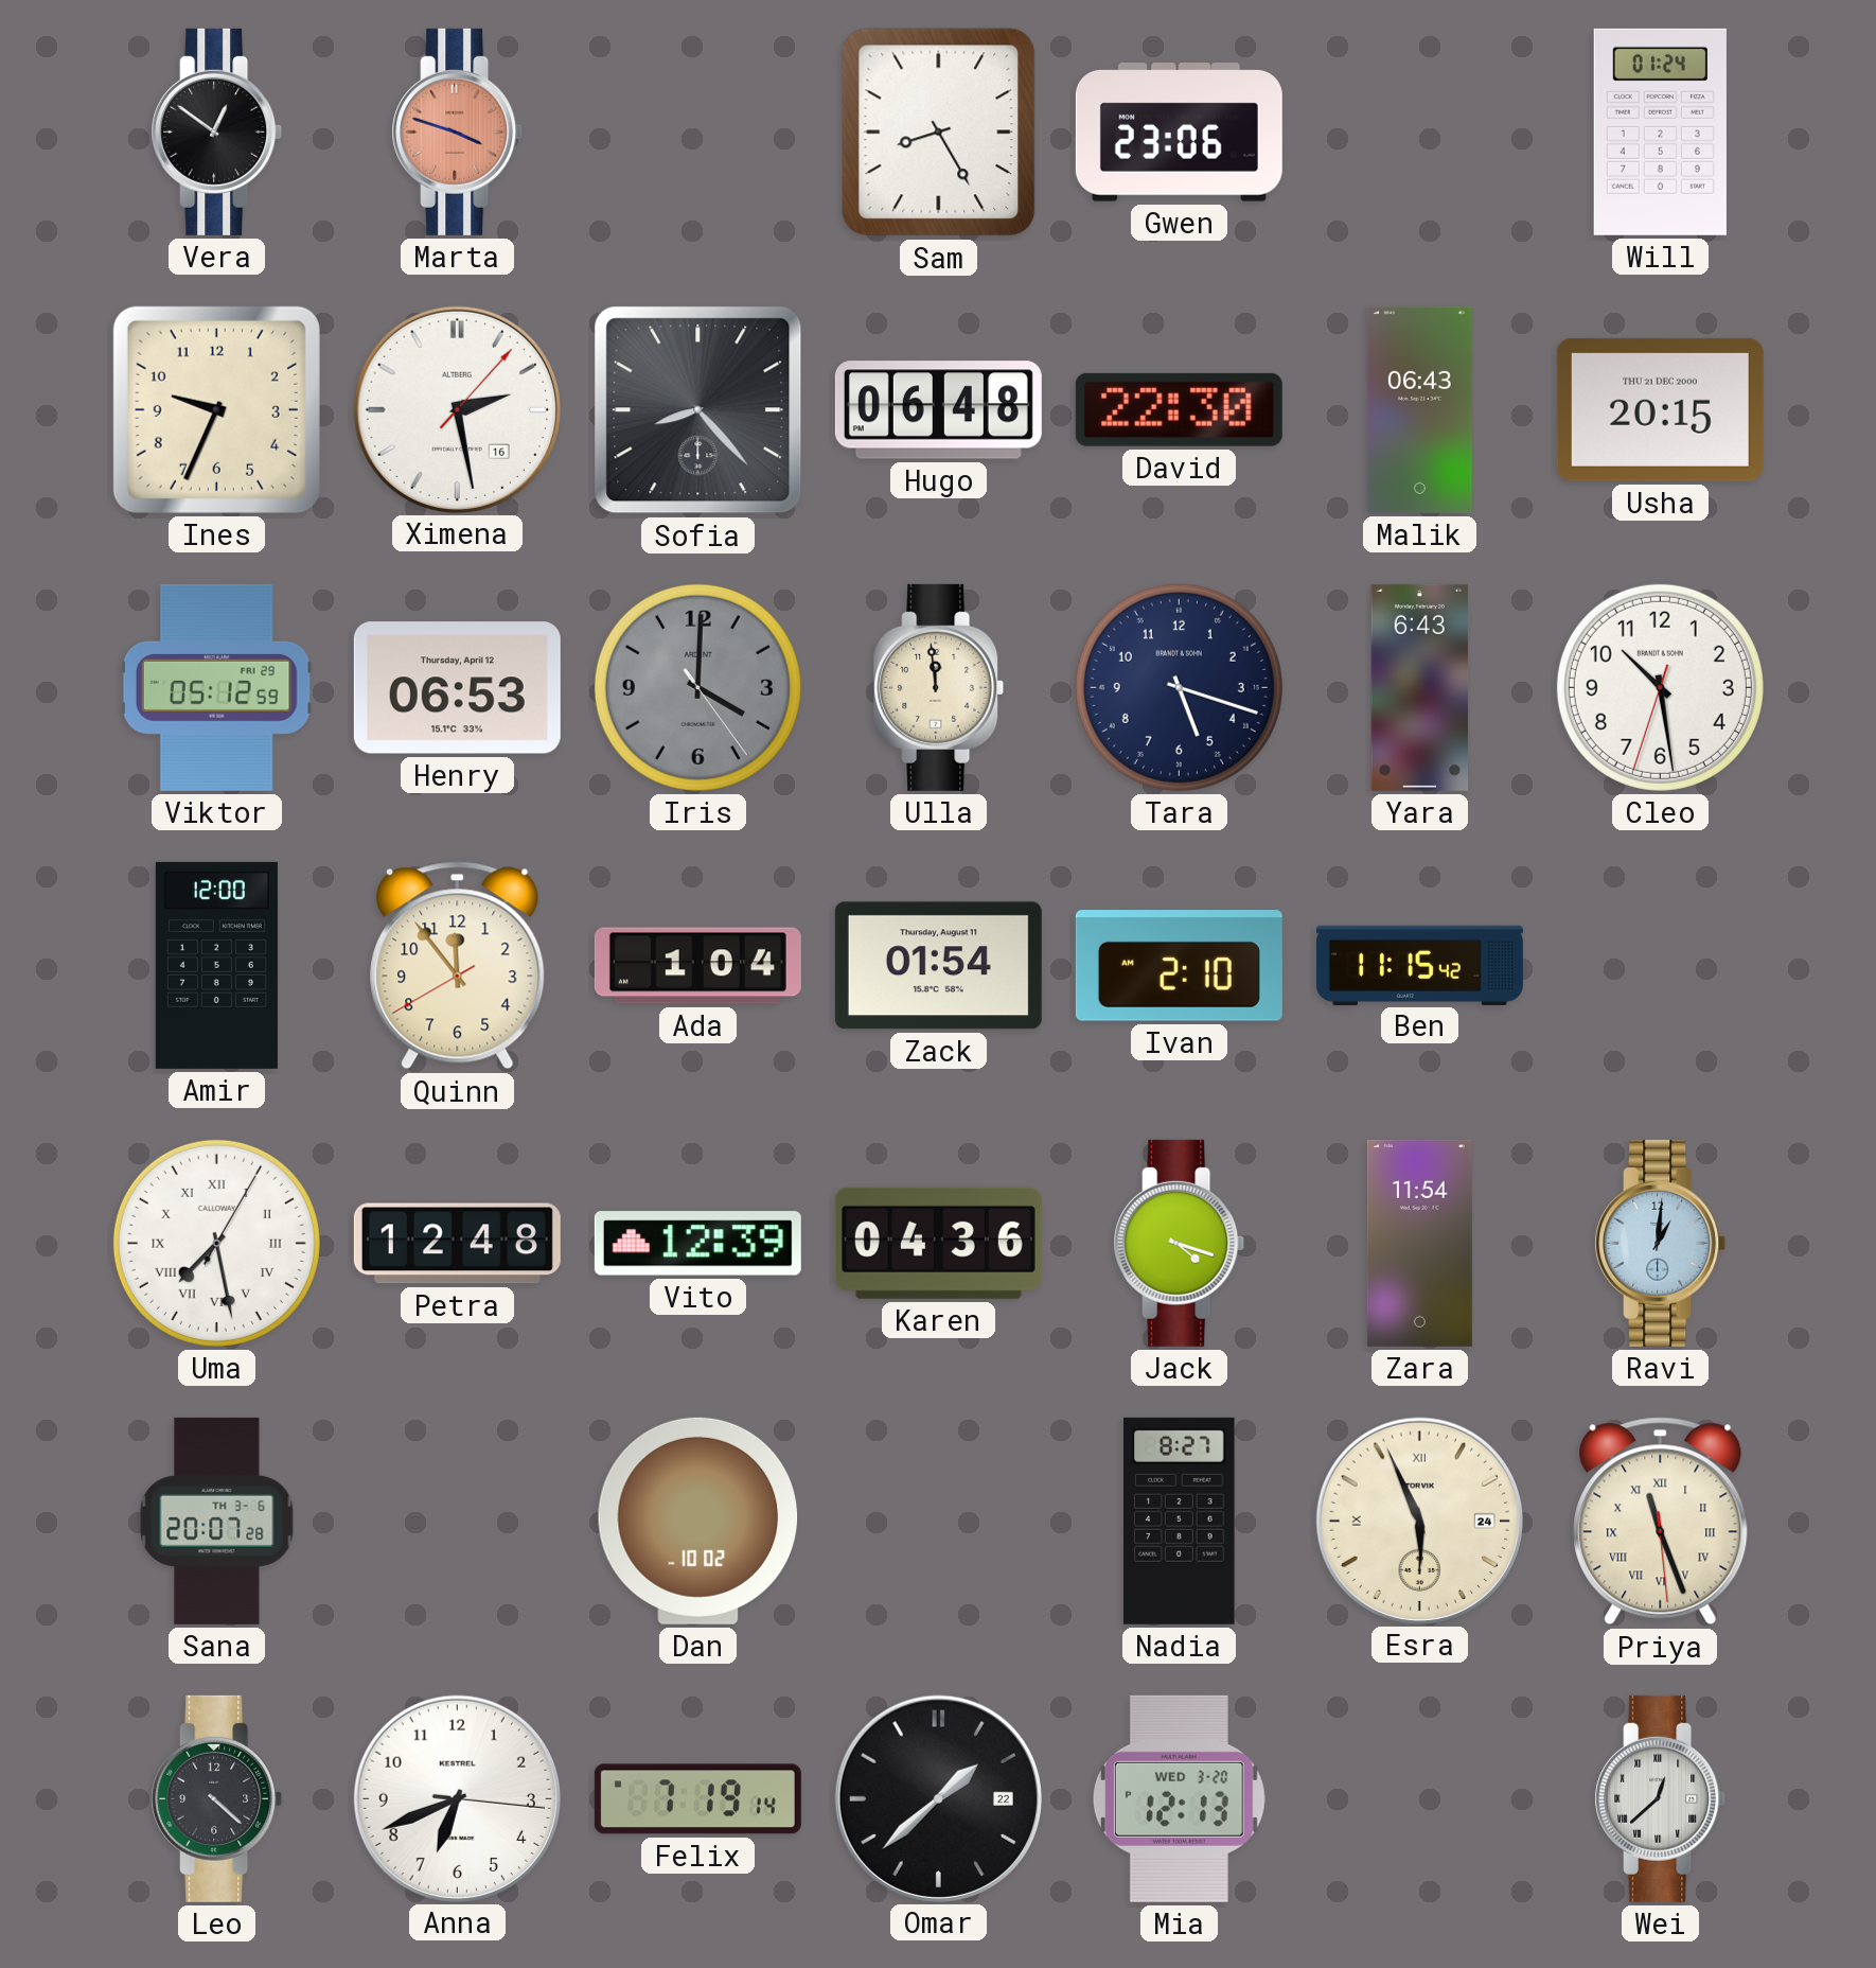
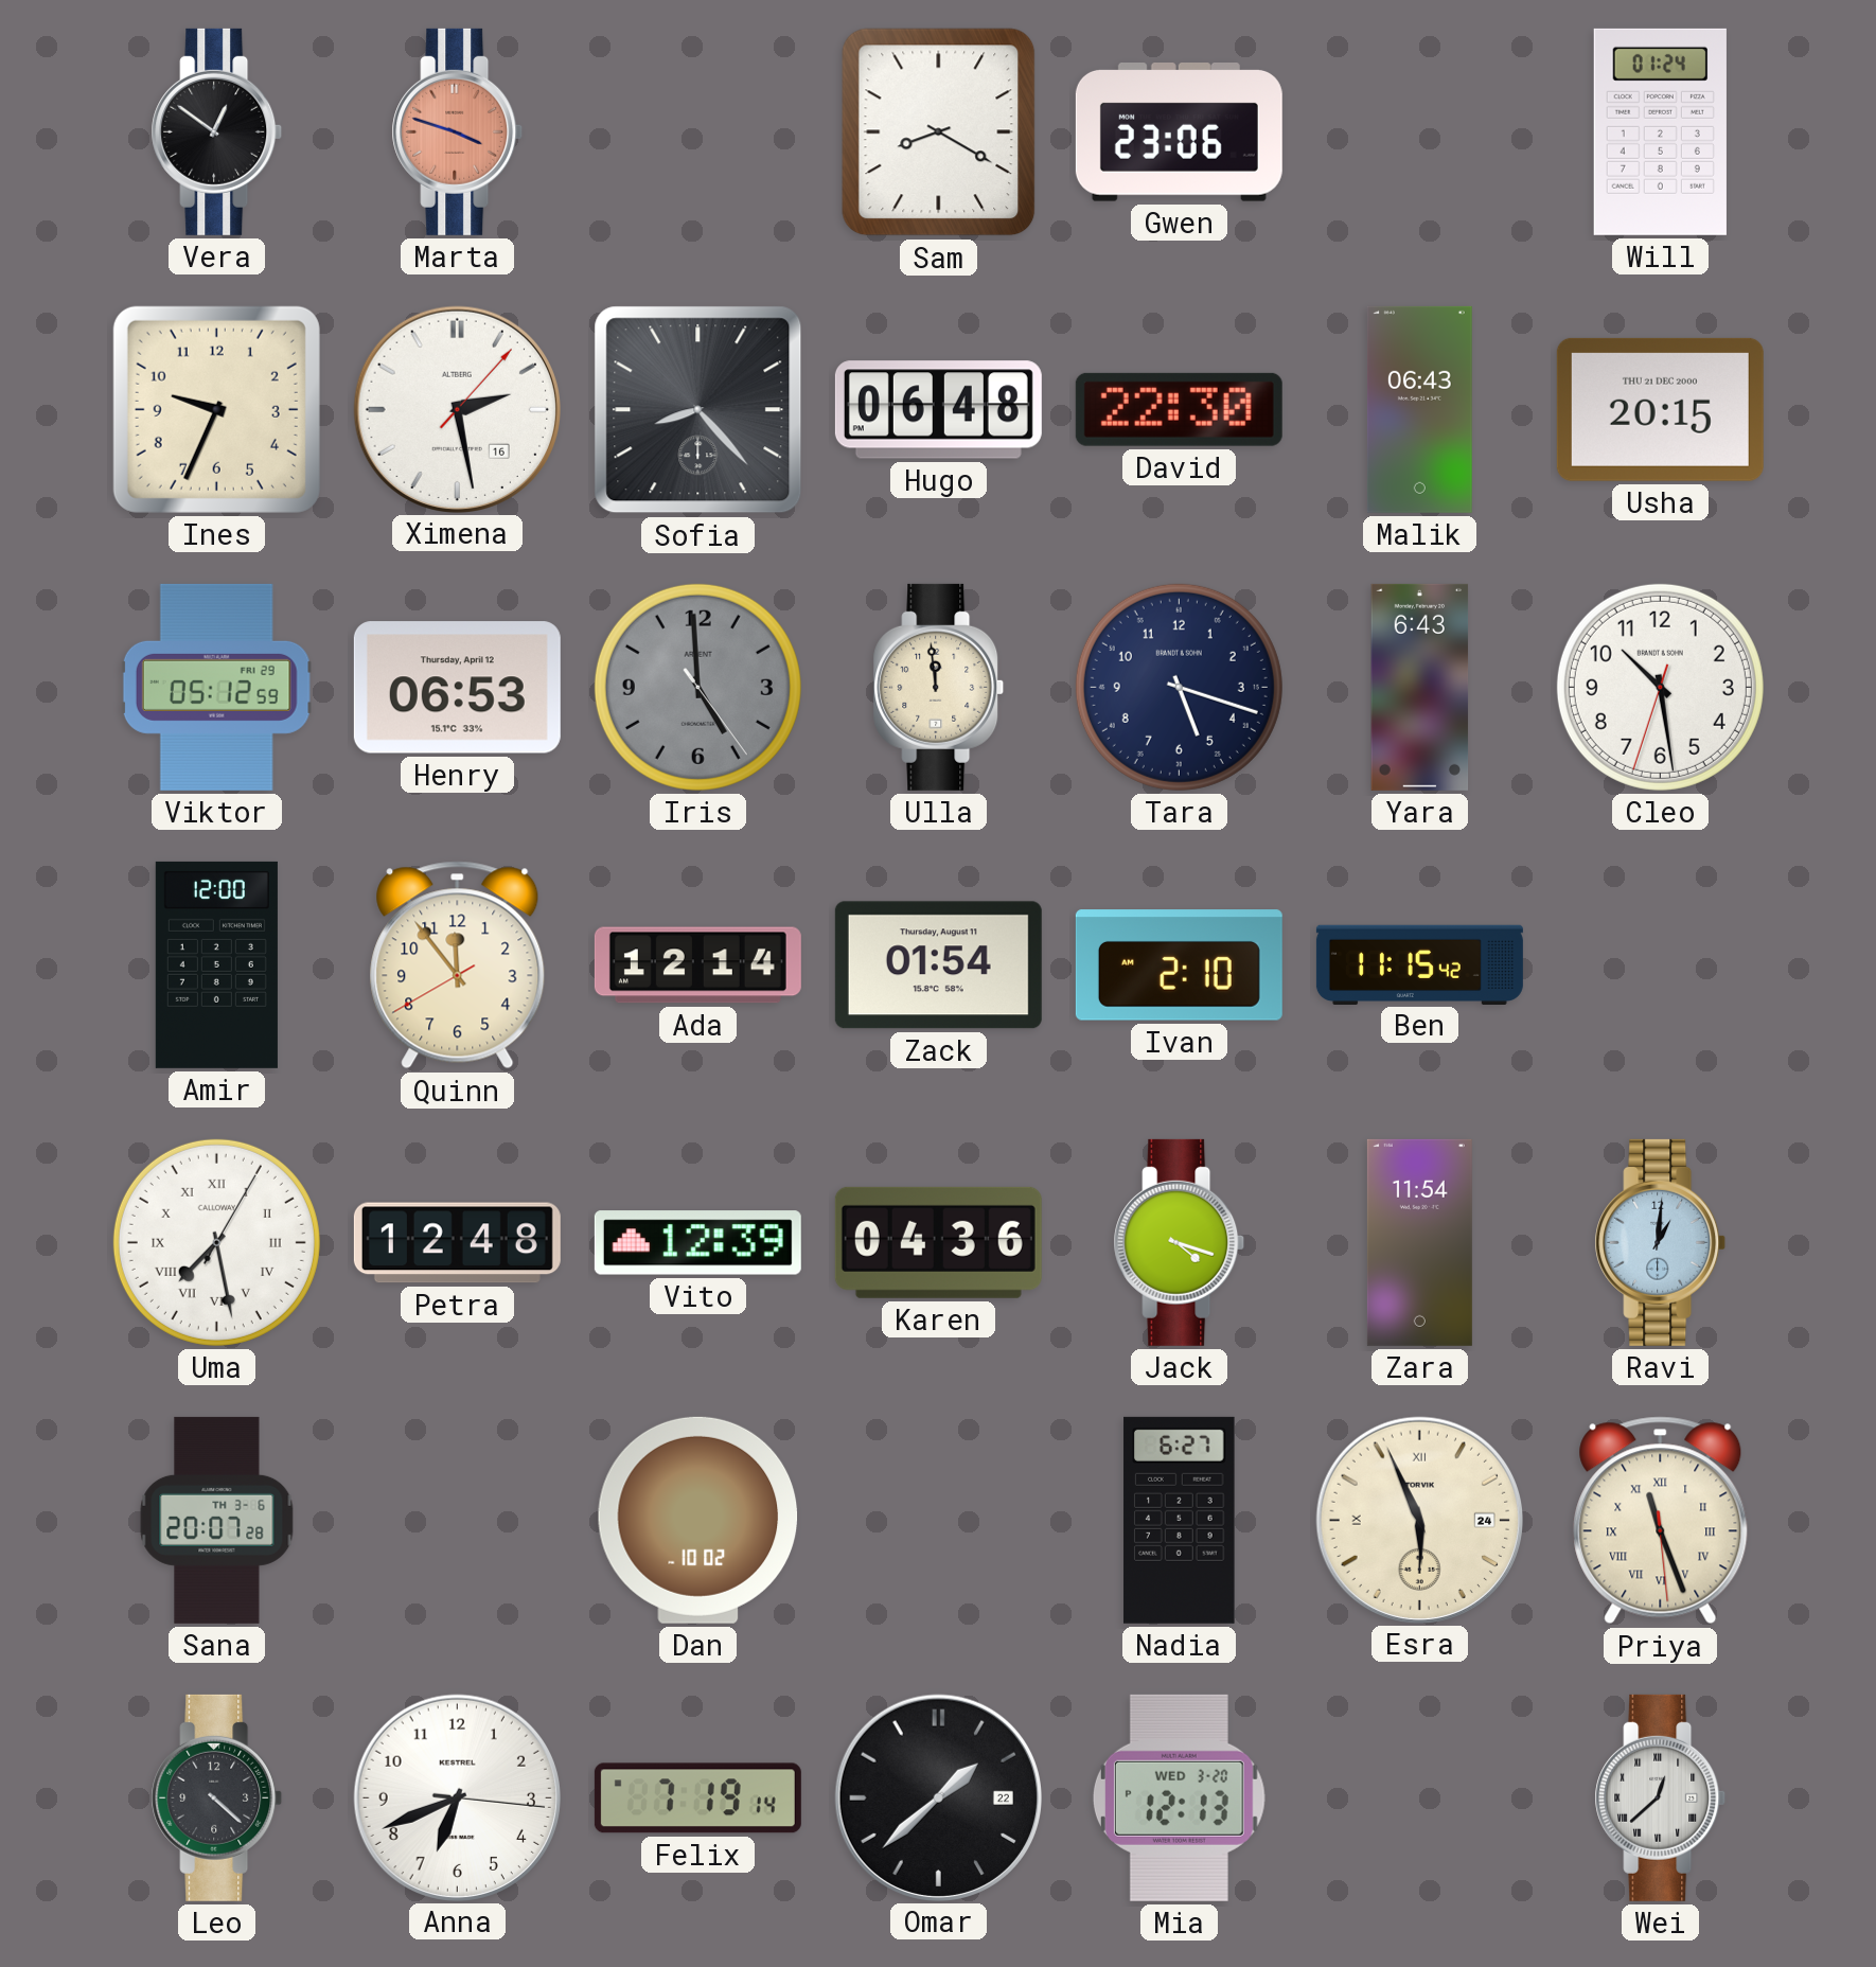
Sam: 8:25 -> 8:20 (939, 132)
Iris: 4:00 -> 4:59 (697, 687)
Ada: 1:04 -> 12:14 (697, 965)
Nadia: 8:27 -> 6:27 (1180, 1520)
